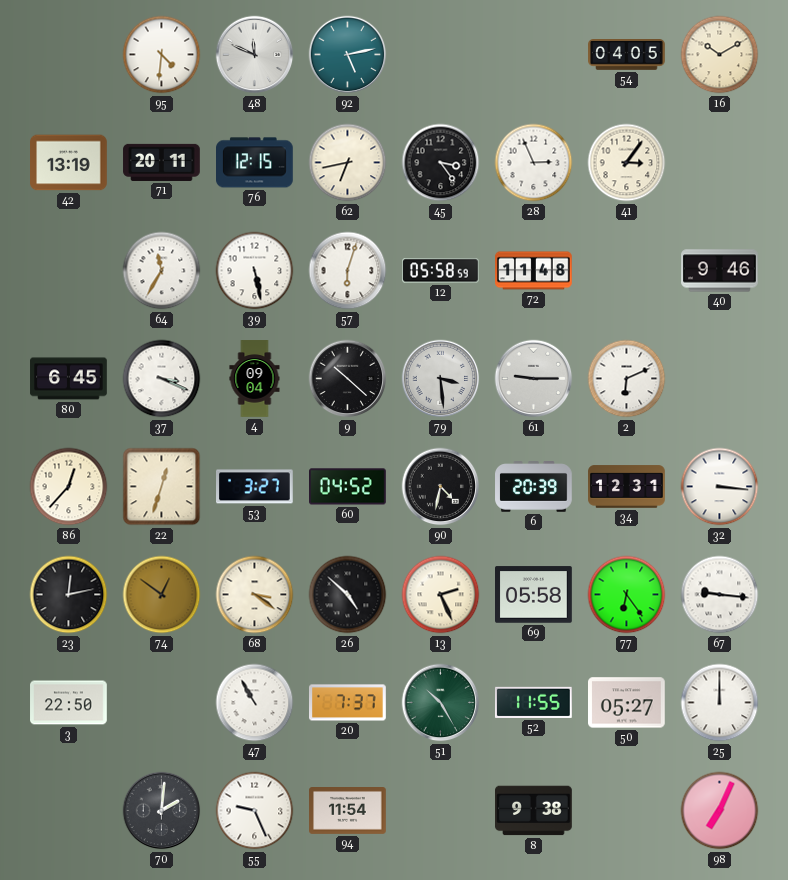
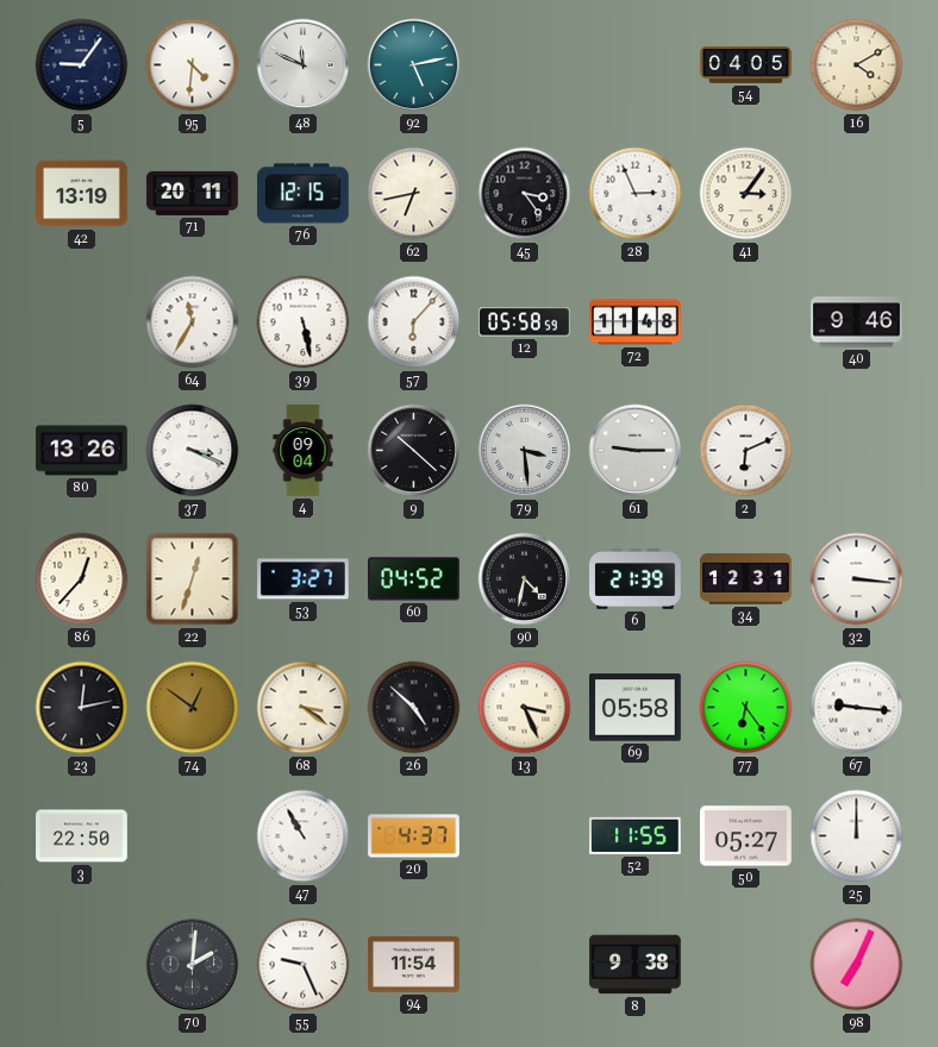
5: none -> 9:06 (82, 65)
16: 10:10 -> 4:10 (857, 65)
57: 6:03 -> 6:07 (414, 322)
80: 6:45 -> 13:26 (82, 451)
6: 20:39 -> 21:39 (636, 579)
13: 2:26 -> 3:26 (525, 708)
20: 7:37 -> 4:37 (414, 836)
51: 10:25 -> none (441, 703)
